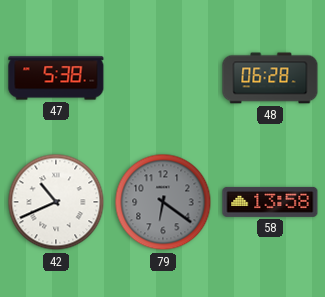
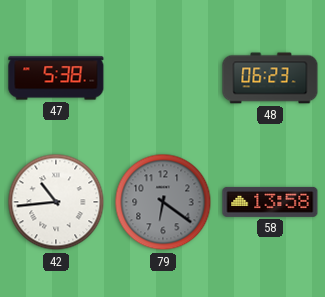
48: 06:28 -> 06:23 (270, 78)
42: 10:41 -> 10:44 (56, 202)
